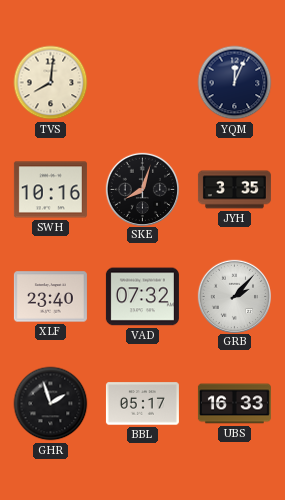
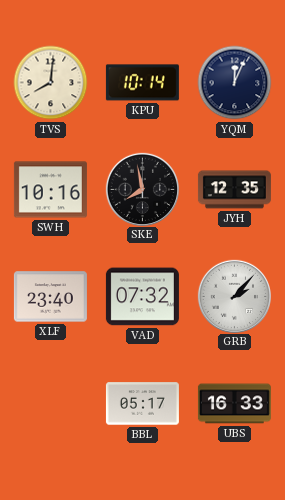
KPU: none -> 10:14 (142, 83)
SKE: 8:03 -> 7:58 (142, 189)
JYH: 3:35 -> 12:35 (234, 190)
GHR: 1:57 -> none (51, 404)
